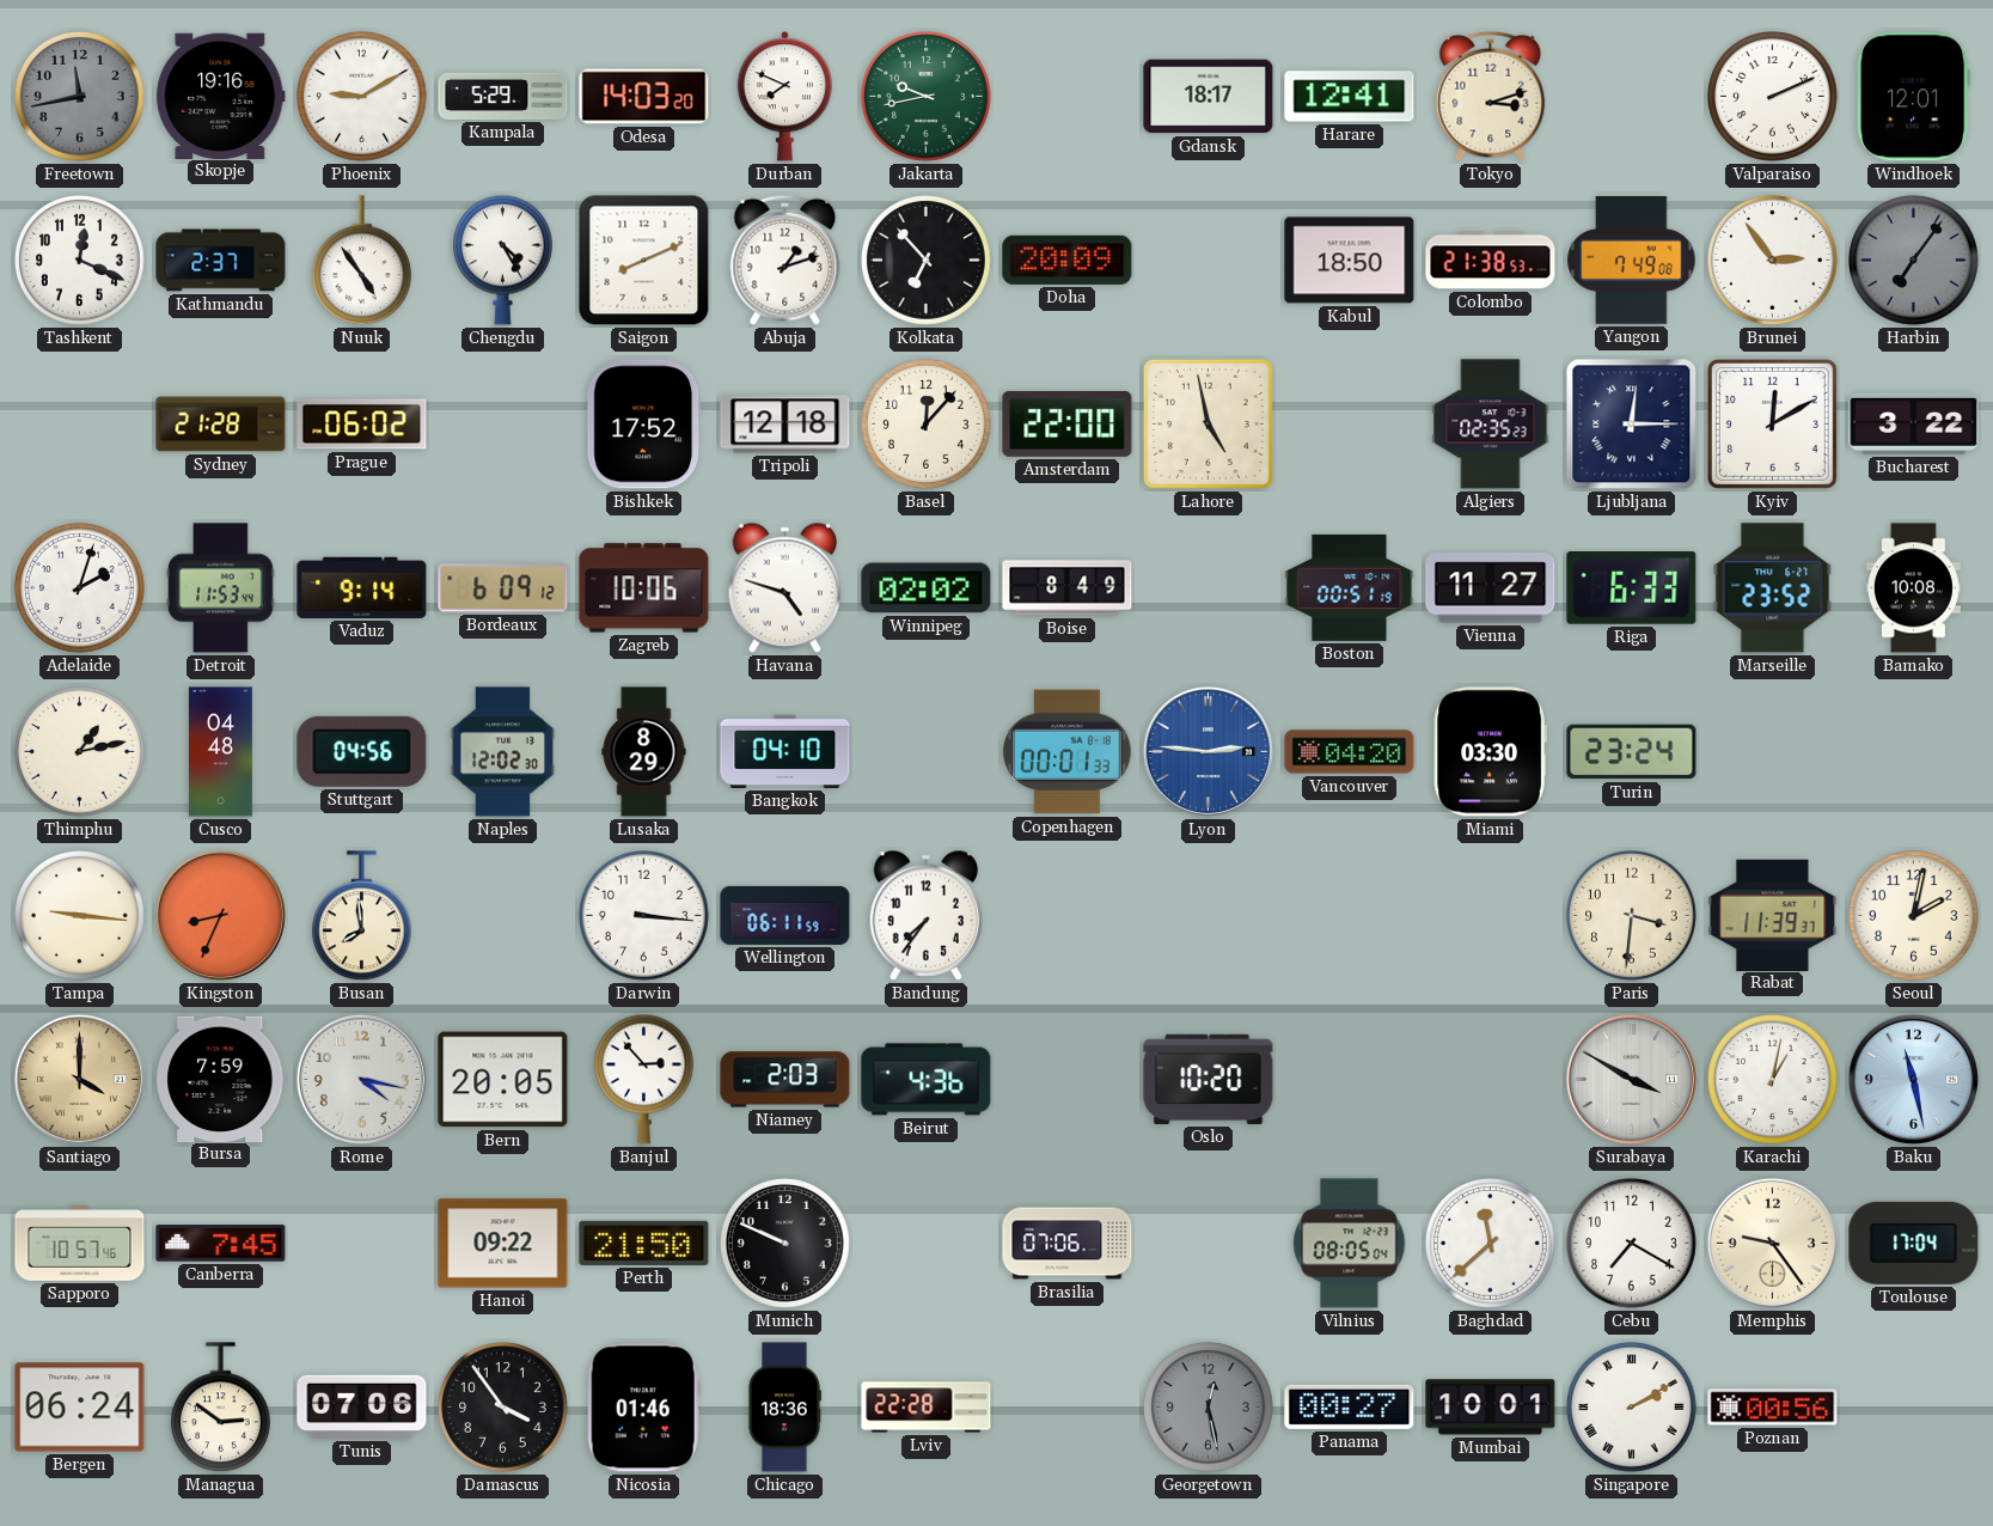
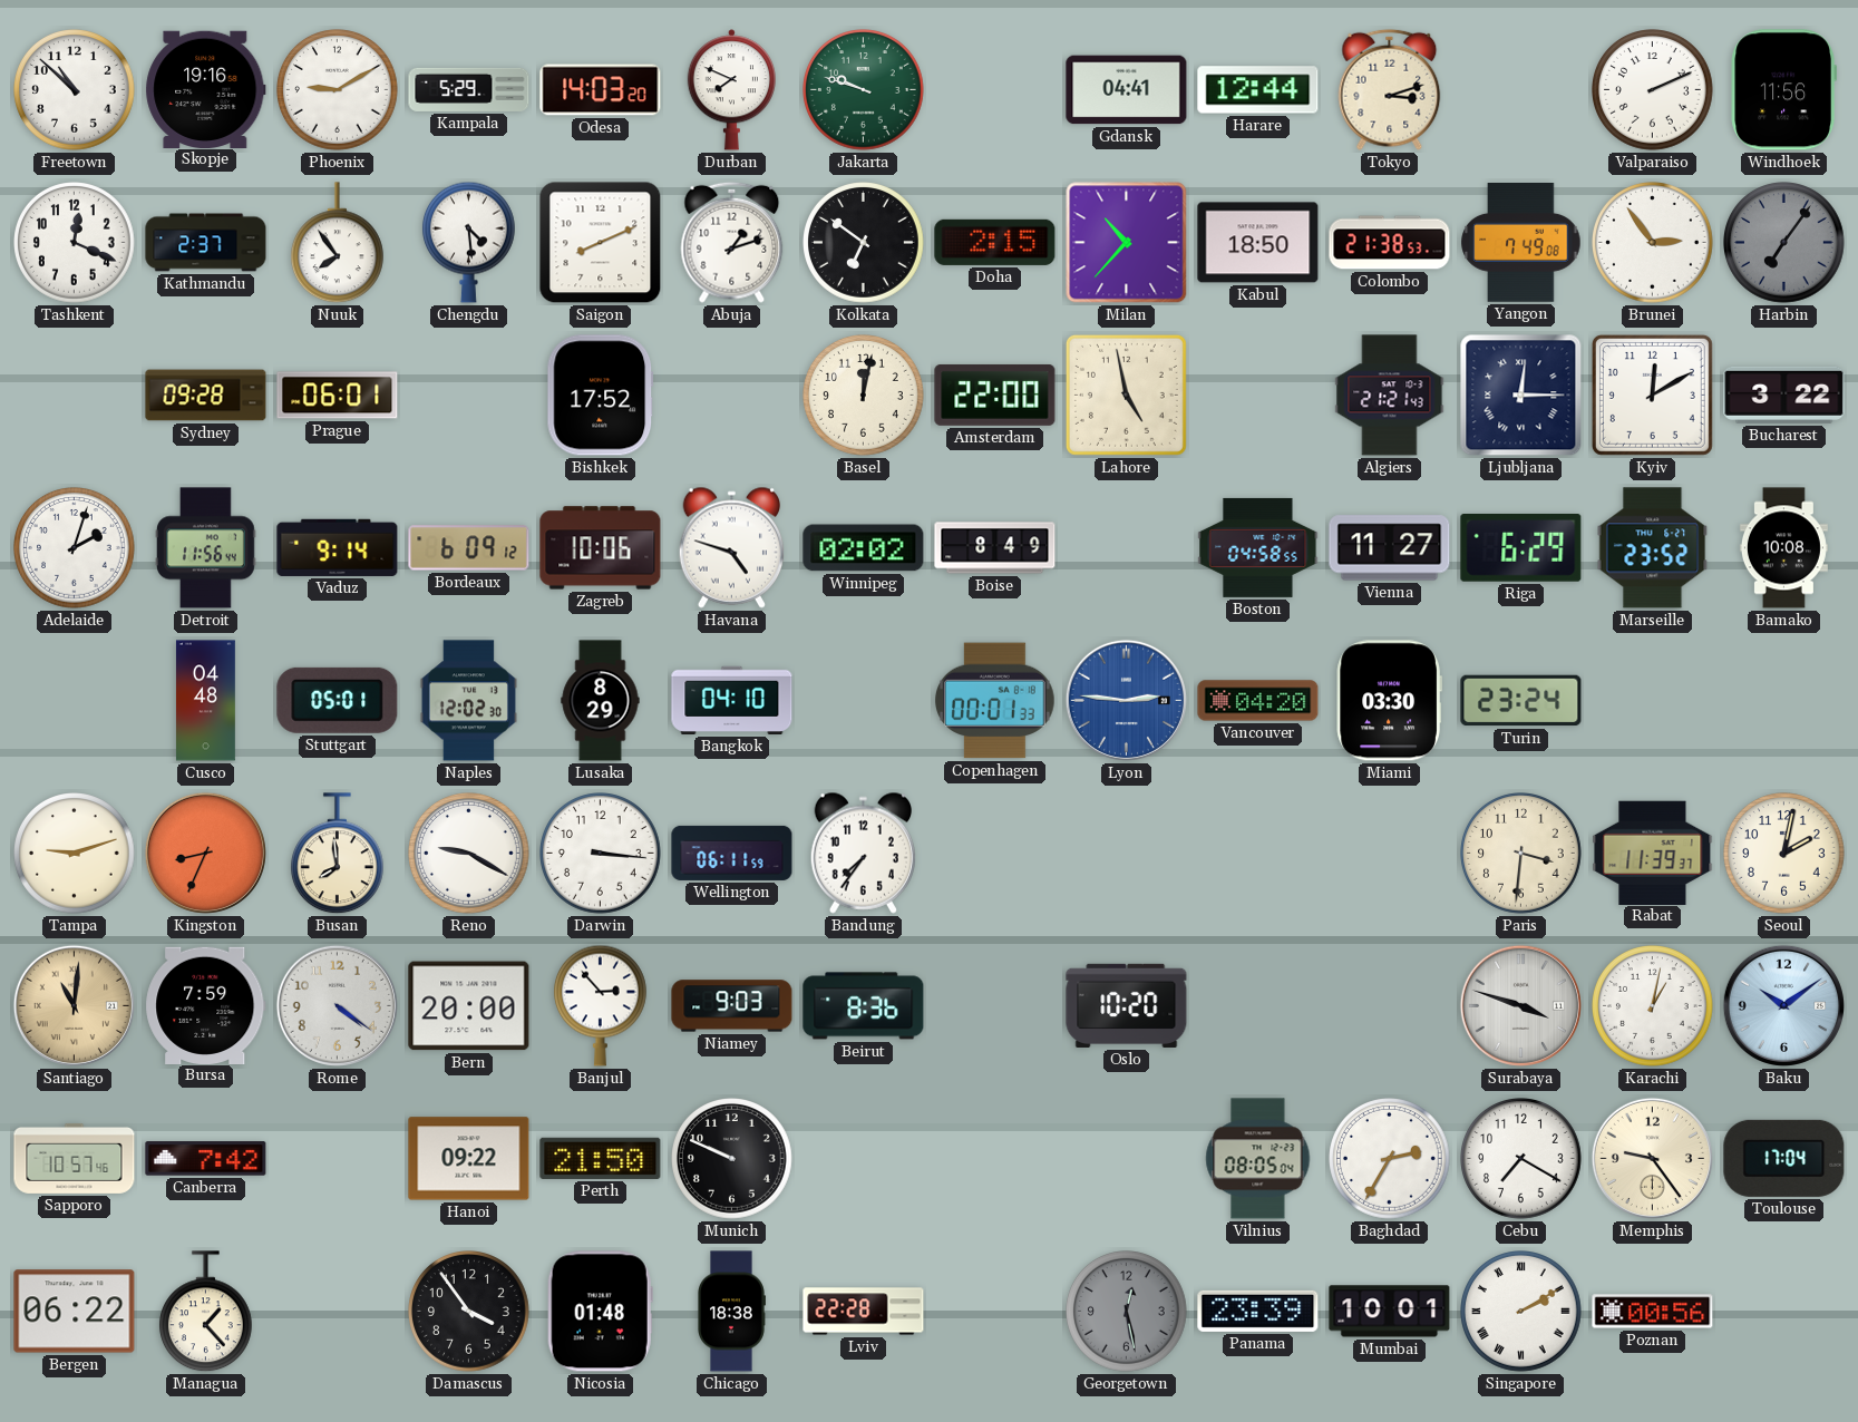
Freetown: 11:43 -> 10:52 (75, 90)
Freetown dial: grey -> white (75, 90)
Jakarta: 9:43 -> 9:48 (864, 90)
Gdansk: 18:17 -> 04:41 (1127, 90)
Harare: 12:41 -> 12:44 (1258, 90)
Windhoek: 12:01 -> 11:56 (1783, 90)
Nuuk: 4:54 -> 7:54 (337, 243)
Chengdu: 4:25 -> 4:29 (468, 242)
Kolkata: 6:53 -> 6:51 (864, 243)
Doha: 20:09 -> 2:15 (995, 242)
Milan: none -> 10:37 (1127, 243)
Sydney: 21:28 -> 09:28 (206, 396)
Prague: 06:02 -> 06:01 (338, 396)
Tripoli: 12:18 -> none (785, 425)
Basel: 12:07 -> 12:02 (864, 396)
Algiers: 02:35 -> 21:21 (1390, 396)
Detroit: 11:53 -> 11:56 (206, 548)
Boston: 00:51 -> 04:58 (1258, 547)
Riga: 6:33 -> 6:29 (1521, 548)
Thimphu: 1:13 -> none (80, 752)
Stuttgart: 04:56 -> 05:01 (338, 700)
Tampa: 9:16 -> 9:12 (75, 854)
Reno: none -> 9:20 (469, 854)
Santiago: 4:00 -> 11:01 (74, 1005)
Rome: 4:17 -> 4:21 (337, 1005)
Bern: 20:05 -> 20:00 (469, 1006)
Niamey: 2:03 -> 9:03 (732, 1006)
Beirut: 4:36 -> 8:36 (864, 1006)
Surabaya: 3:50 -> 3:48 (1520, 1005)
Baku: 11:28 -> 10:09 (1783, 1005)
Canberra: 7:45 -> 7:42 (206, 1159)
Brasilia: 07:06 -> none (1068, 1244)
Baghdad: 11:38 -> 2:35 (1390, 1159)
Bergen: 06:24 -> 06:22 (75, 1312)
Managua: 2:51 -> 1:23 (205, 1312)
Tunis: 07:06 -> none (362, 1406)
Nicosia: 01:46 -> 01:48 (600, 1312)
Chicago: 18:36 -> 18:38 (732, 1312)
Panama: 00:27 -> 23:39 (1258, 1311)
